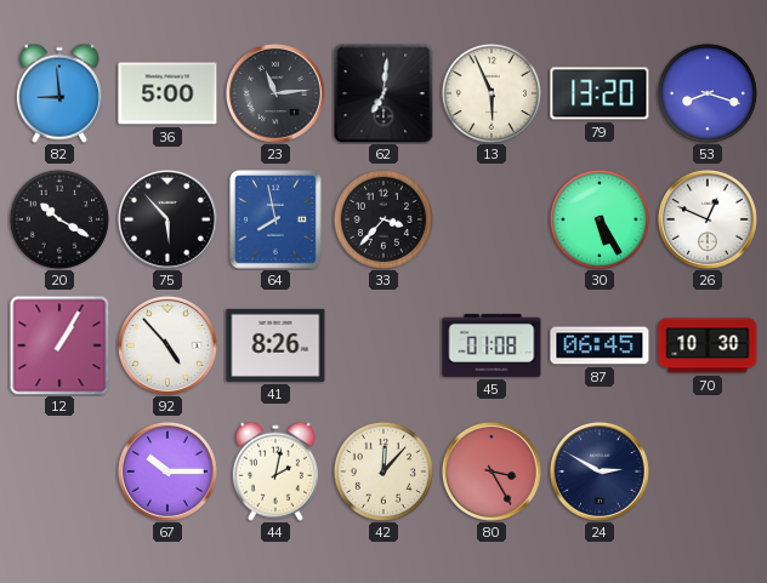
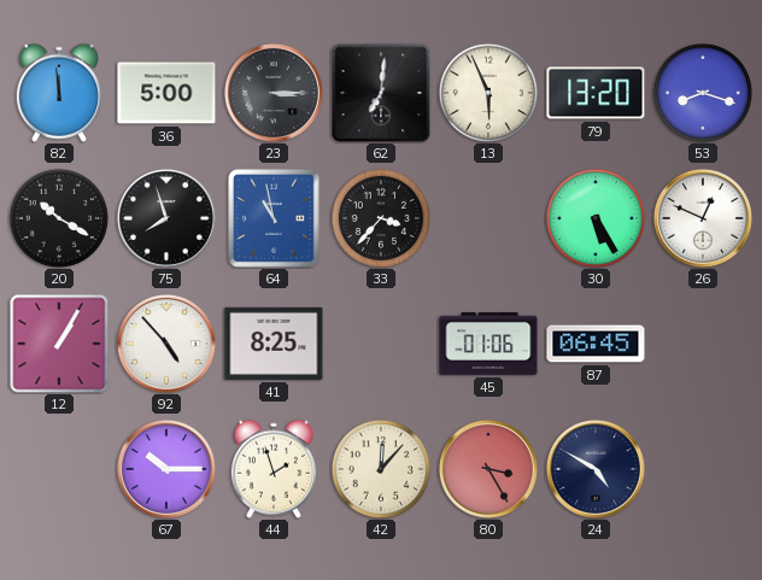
82: 8:59 -> 11:59 (59, 93)
23: 11:14 -> 3:15 (274, 93)
75: 5:53 -> 7:57 (166, 218)
64: 7:58 -> 10:58 (275, 218)
41: 8:26 -> 8:25 (274, 344)
45: 01:08 -> 01:06 (488, 344)
70: 10:30 -> none (708, 345)
44: 2:02 -> 1:57 (274, 469)
24: 2:50 -> 4:50 (596, 469)
